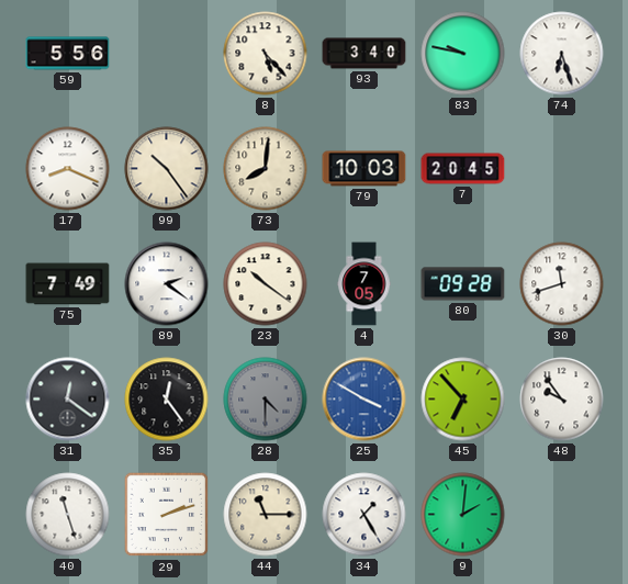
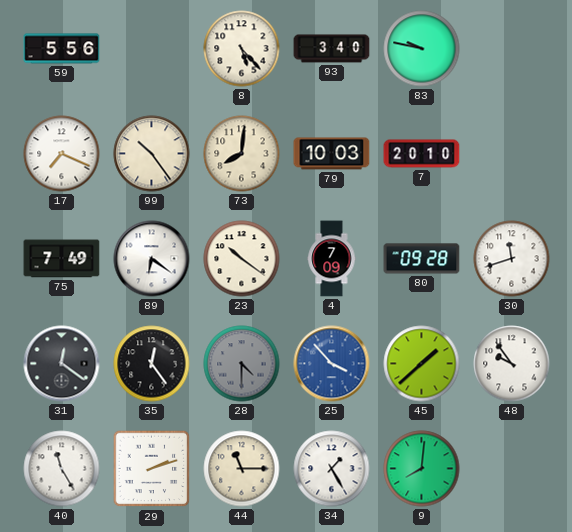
74: 6:27 -> none (562, 54)
17: 8:19 -> 7:19 (62, 154)
7: 20:45 -> 20:10 (422, 154)
89: 2:21 -> 6:21 (152, 259)
4: 7:05 -> 7:09 (332, 259)
25: 3:50 -> 3:53 (332, 364)
45: 6:53 -> 1:38 (422, 364)
40: 11:27 -> 11:25 (62, 469)
9: 2:01 -> 8:01 (422, 469)
